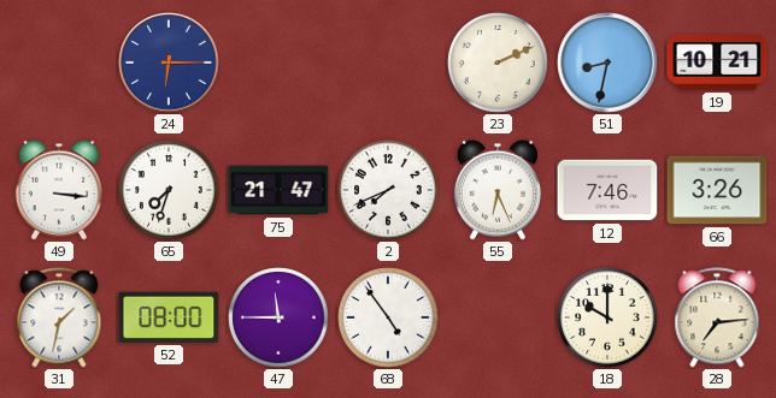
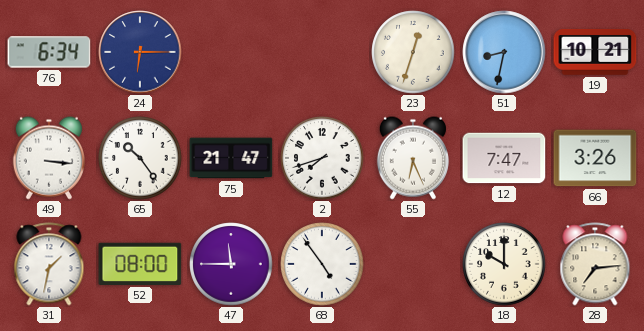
76: none -> 6:34 (49, 52)
23: 2:11 -> 12:33 (413, 52)
65: 7:33 -> 10:24 (140, 158)
2: 7:41 -> 7:42 (322, 158)
12: 7:46 -> 7:47 (504, 158)
